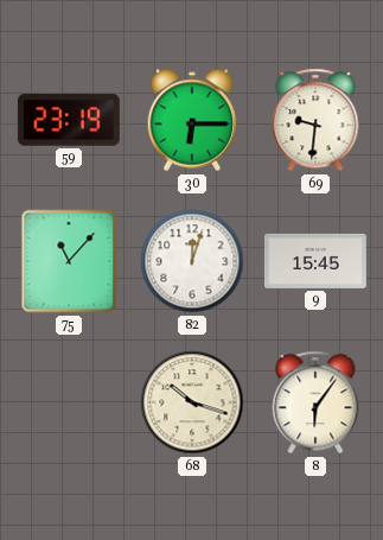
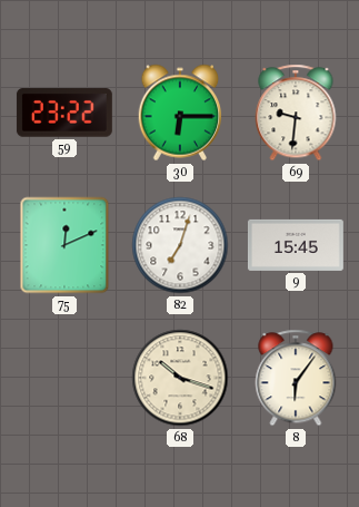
59: 23:19 -> 23:22 (64, 113)
75: 11:07 -> 12:11 (64, 245)
82: 12:03 -> 7:03 (180, 245)
